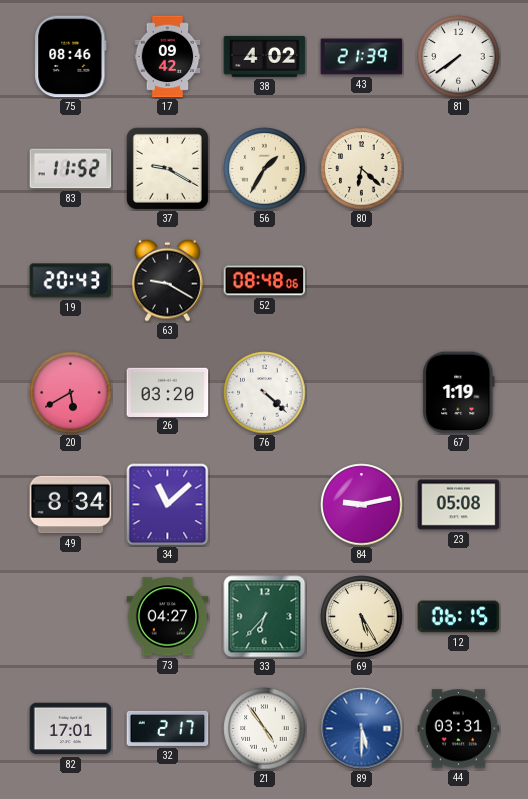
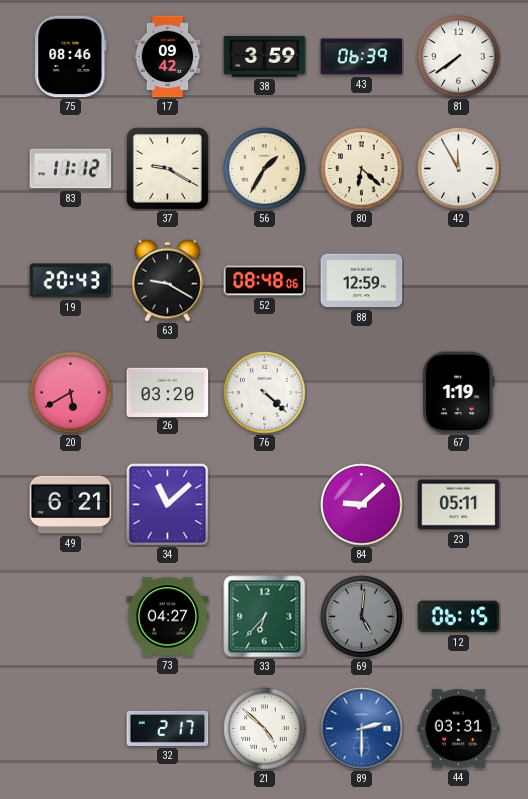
38: 4:02 -> 3:59 (265, 56)
43: 21:39 -> 06:39 (362, 57)
83: 11:52 -> 11:12 (71, 169)
42: none -> 11:55 (459, 169)
88: none -> 12:59 (362, 281)
49: 8:34 -> 6:21 (71, 505)
84: 9:13 -> 9:08 (362, 505)
23: 05:08 -> 05:11 (459, 505)
69: 5:25 -> 5:01 (362, 617)
69 dial: cream -> grey (362, 617)
82: 17:01 -> none (71, 729)
21: 4:54 -> 4:52 (265, 729)
89: 5:30 -> 2:30 (362, 729)
